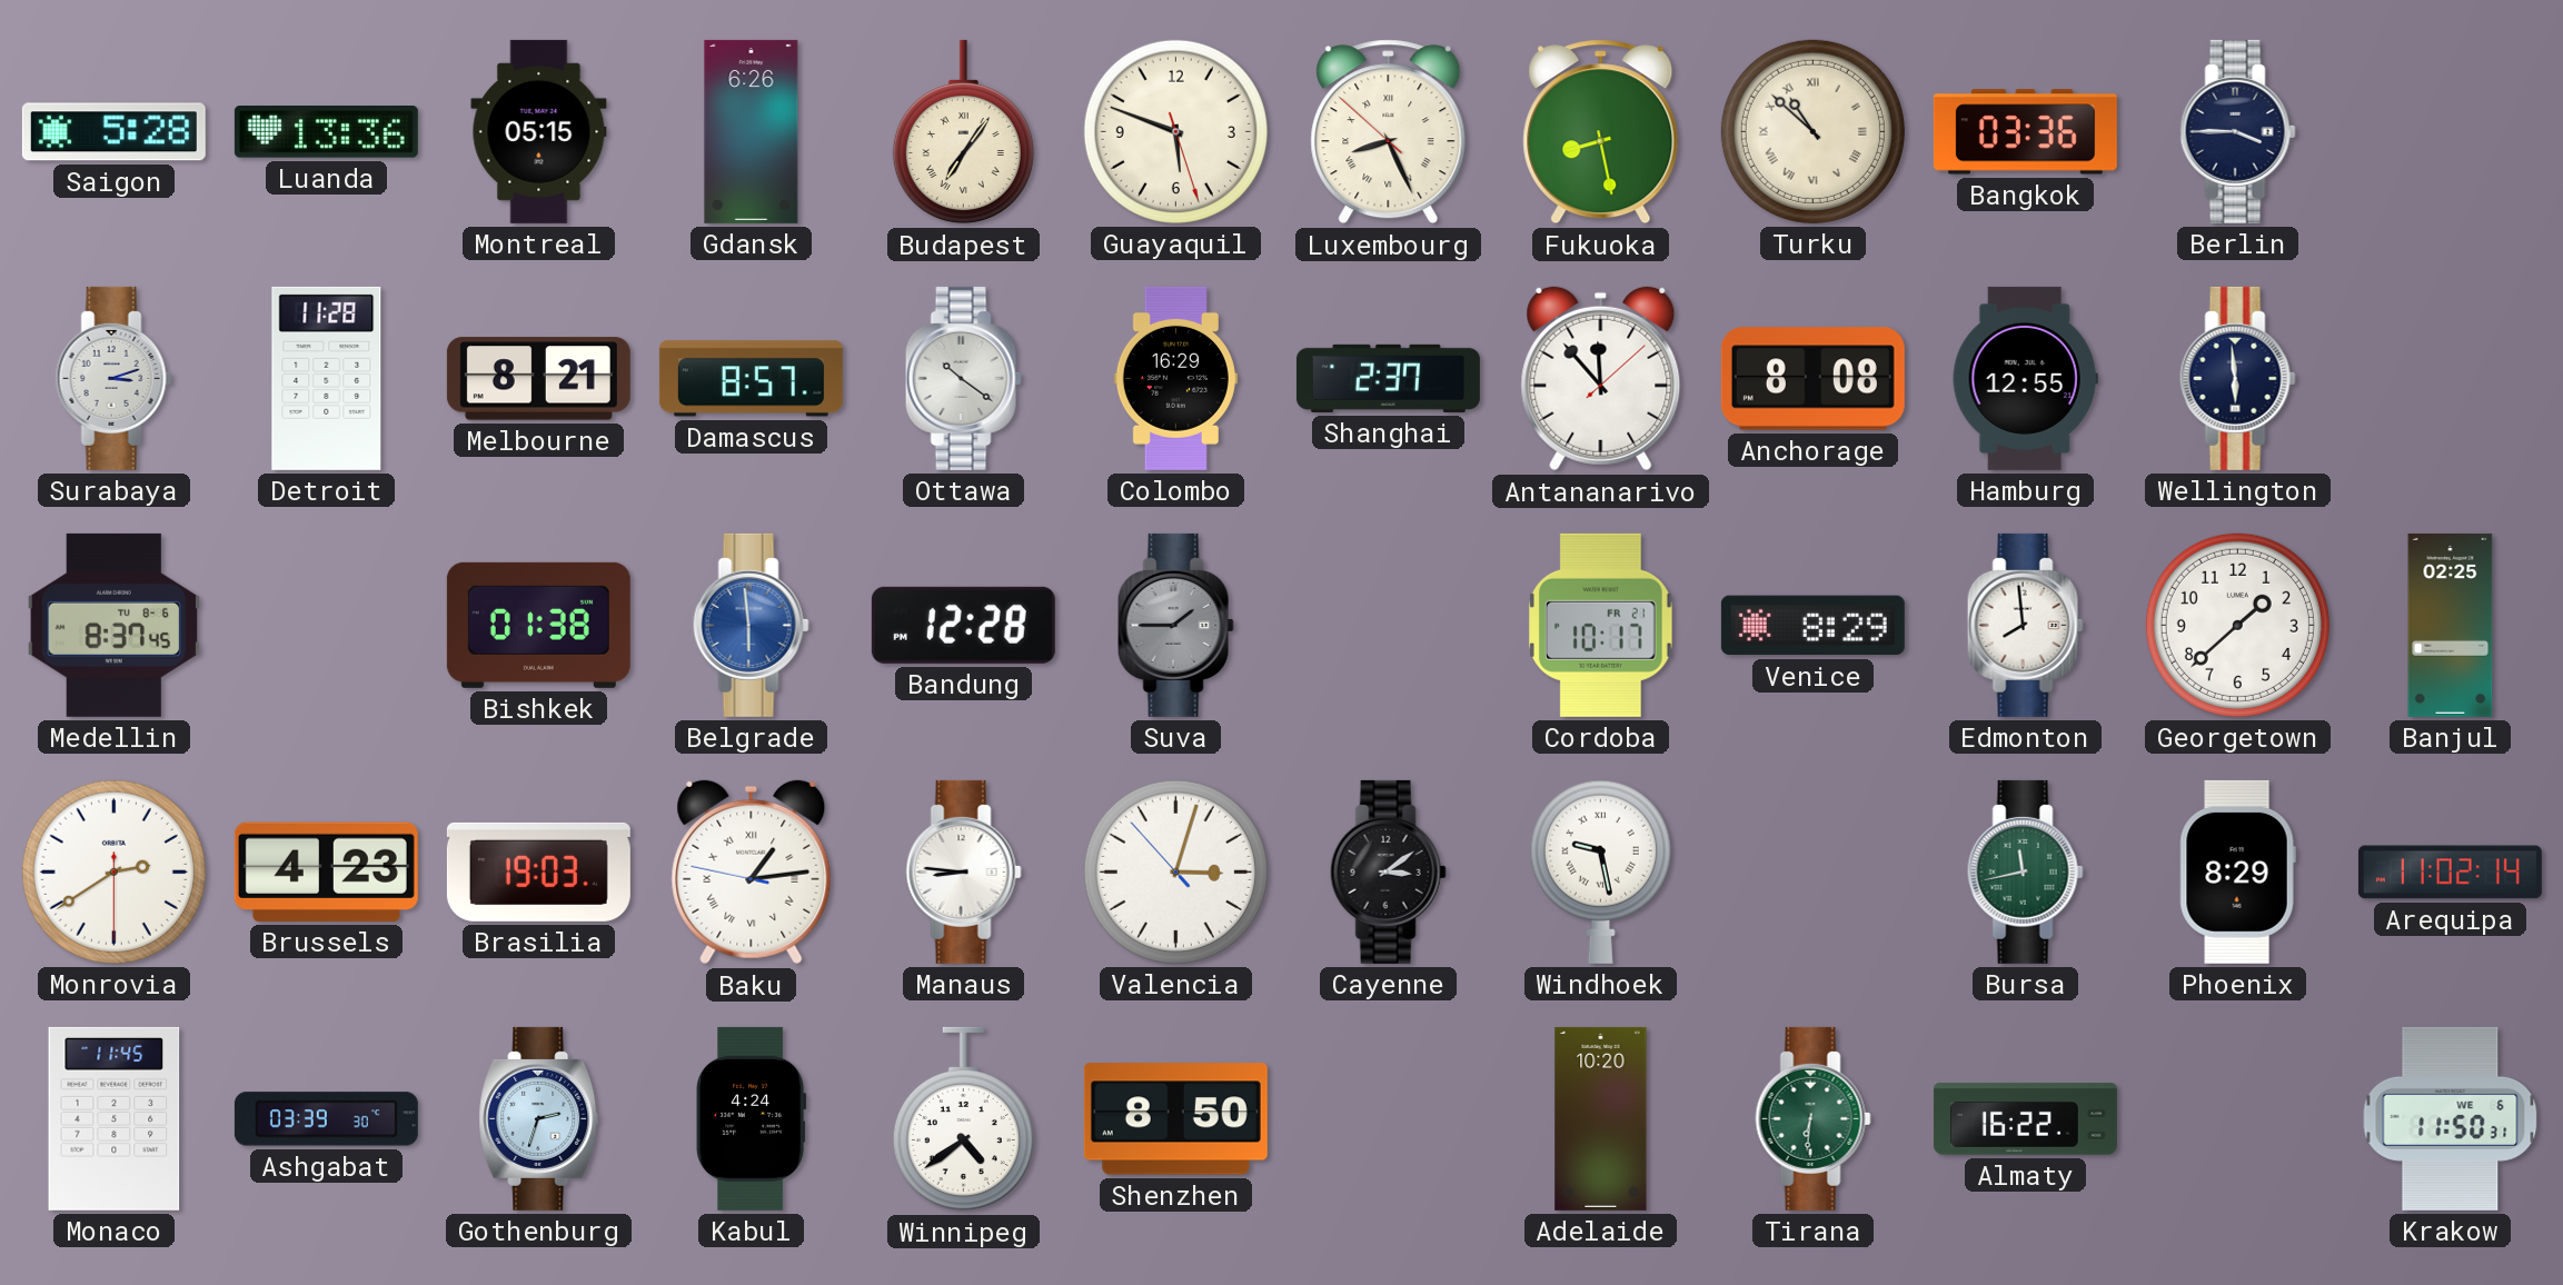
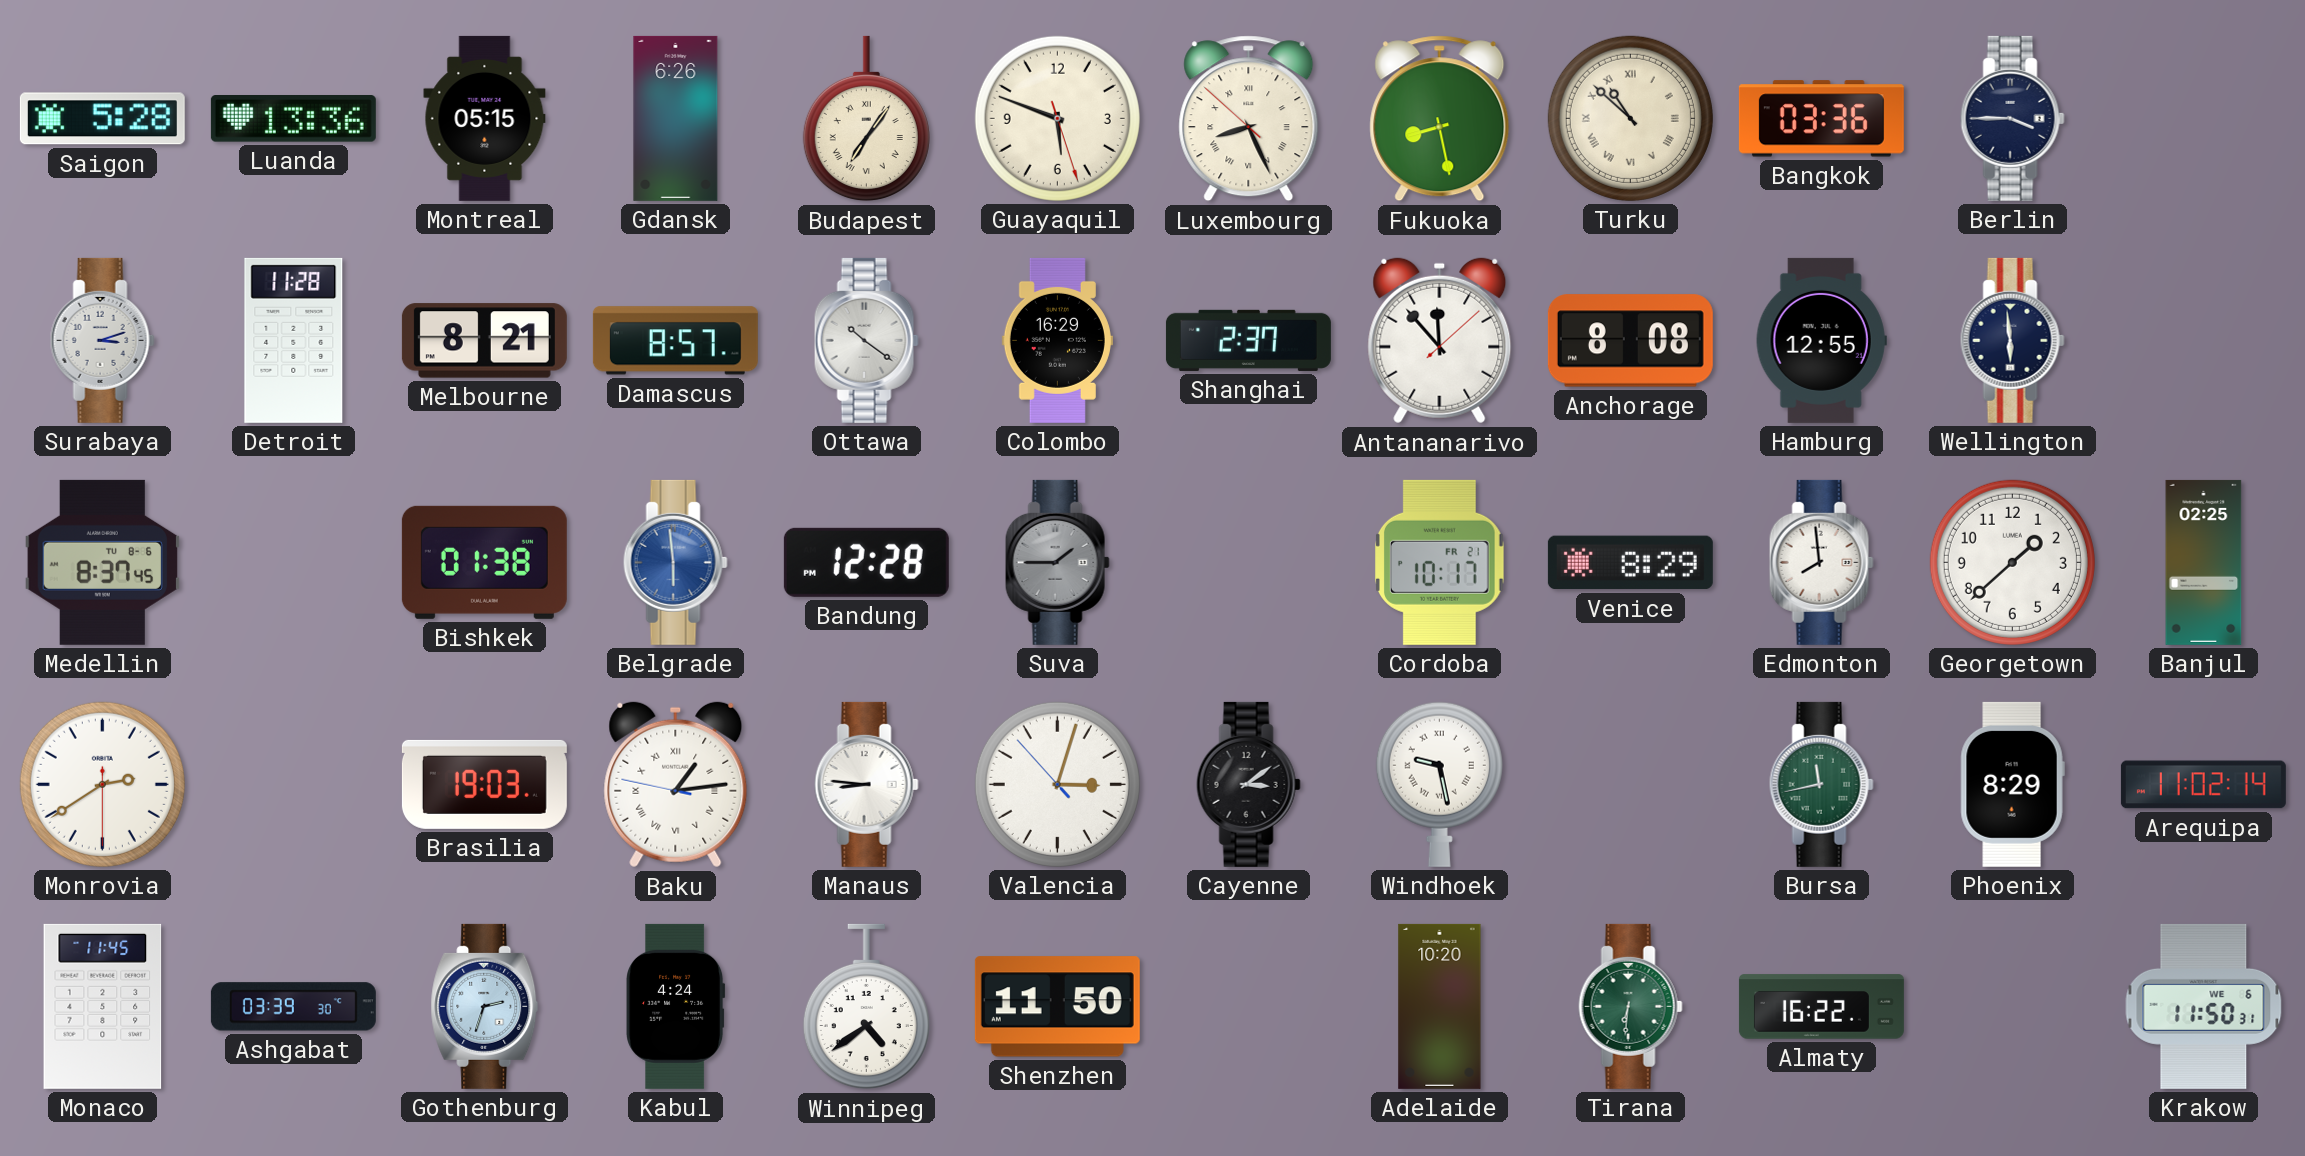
Brussels: 4:23 -> none (326, 871)
Shenzhen: 8:50 -> 11:50 (1057, 1007)
